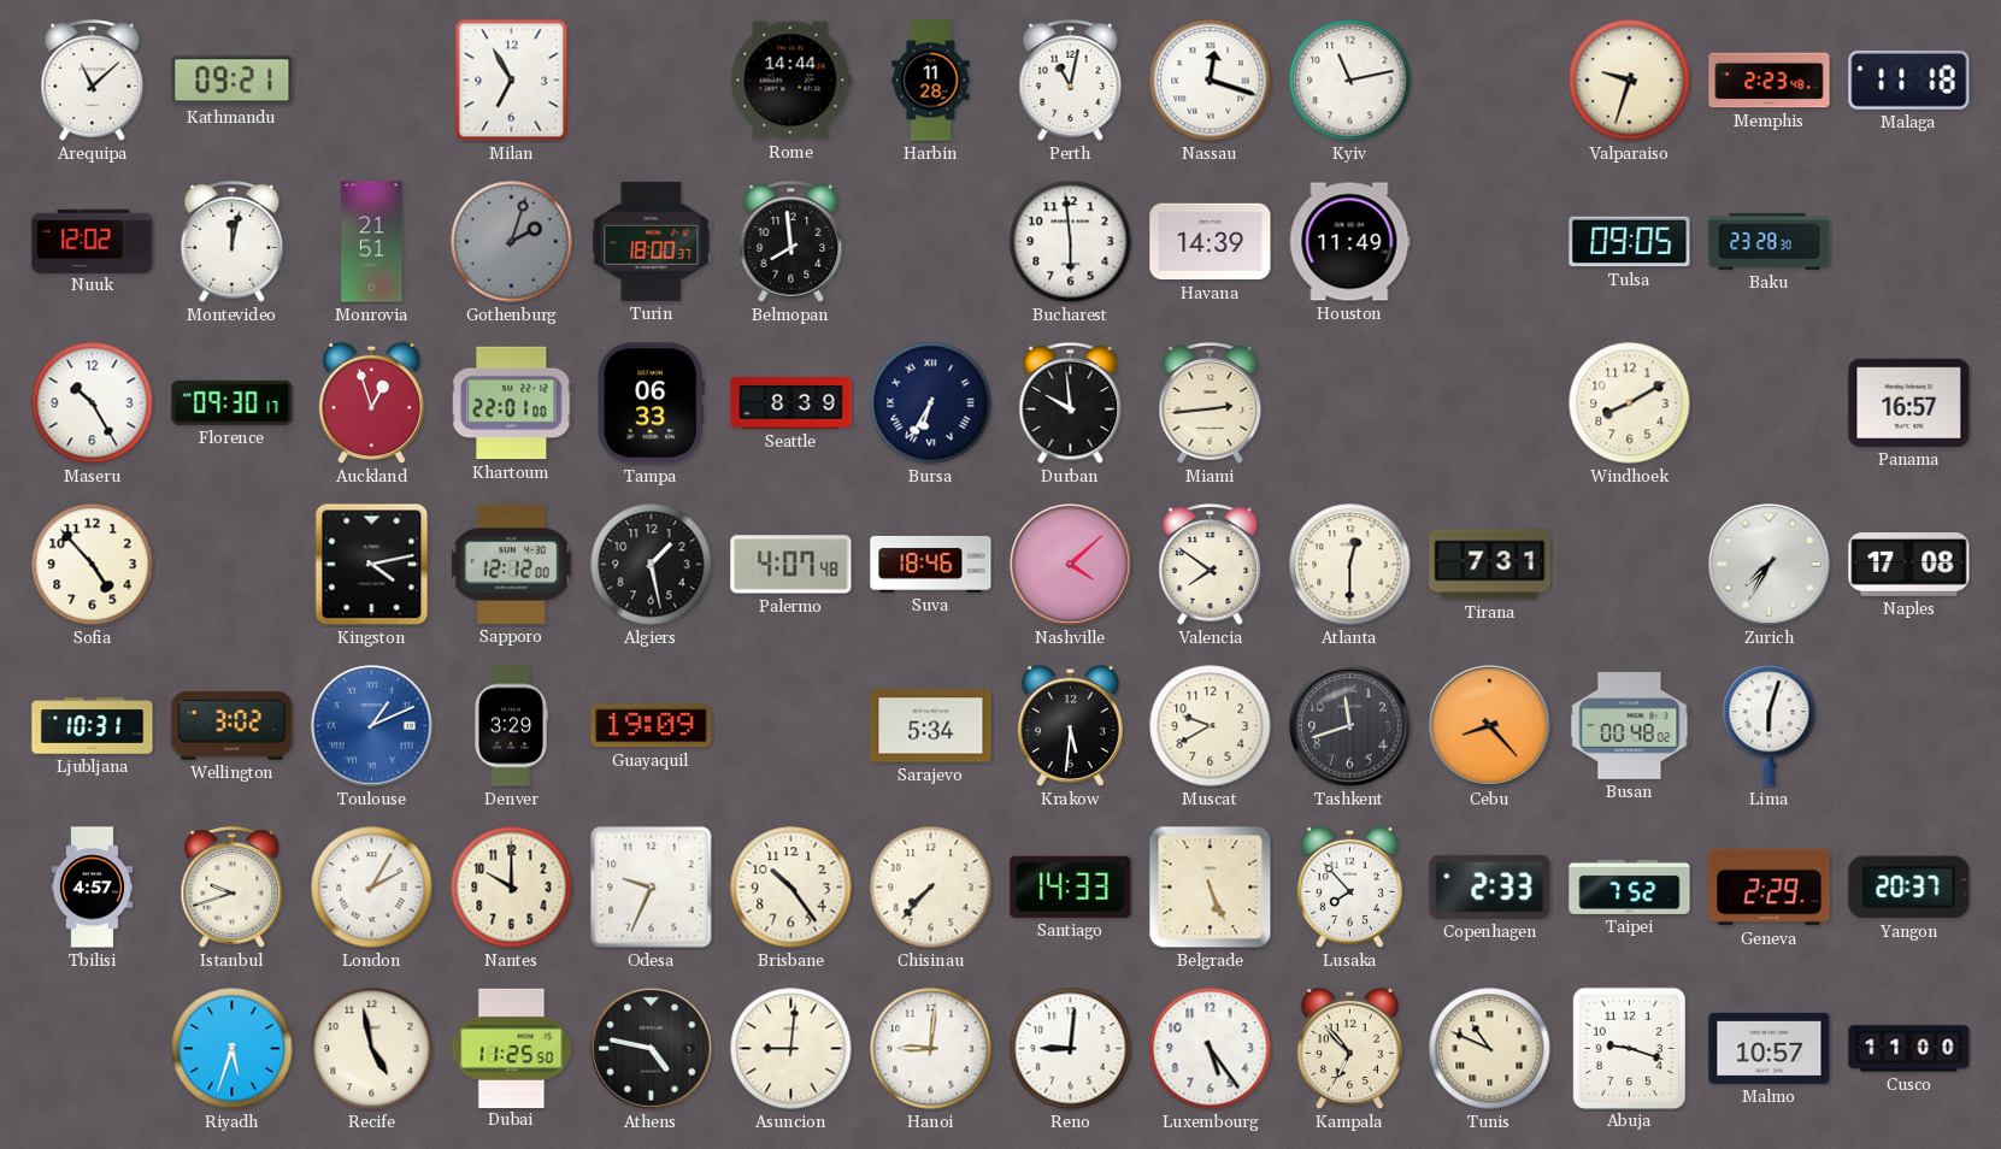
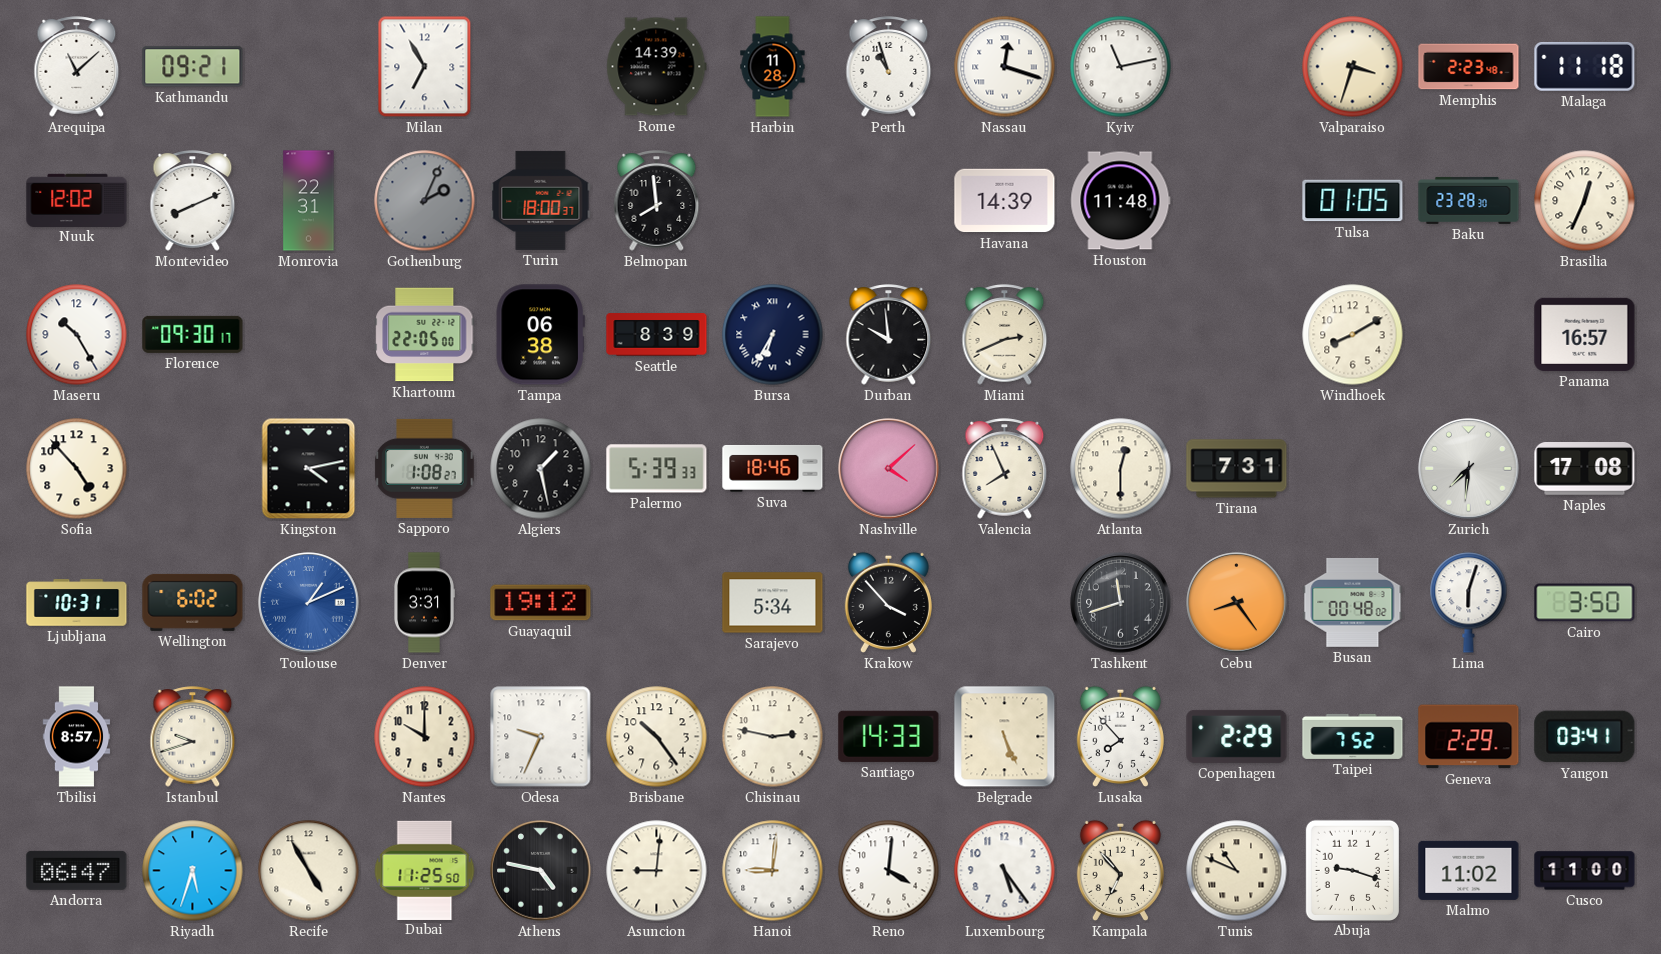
Rome: 14:44 -> 14:39 (657, 67)
Perth: 11:02 -> 10:57 (889, 67)
Valparaiso: 9:33 -> 3:33 (1353, 67)
Montevideo: 12:02 -> 8:11 (193, 201)
Monrovia: 21:51 -> 22:31 (309, 201)
Gothenburg: 2:03 -> 2:04 (425, 201)
Bucharest: 5:59 -> none (1071, 242)
Houston: 11:49 -> 11:48 (1121, 201)
Tulsa: 09:05 -> 01:05 (1353, 201)
Brasilia: none -> 12:34 (1585, 201)
Auckland: 12:57 -> none (371, 402)
Khartoum: 22:01 -> 22:05 (425, 335)
Tampa: 06:33 -> 06:38 (540, 335)
Miami: 2:44 -> 2:41 (1005, 335)
Sapporo: 12:12 -> 1:08 (425, 468)
Palermo: 4:07 -> 5:39 (657, 469)
Valencia: 7:51 -> 7:56 (1005, 469)
Zurich: 7:35 -> 7:31 (1469, 469)
Wellington: 3:02 -> 6:02 (193, 602)
Denver: 3:29 -> 3:31 (425, 603)
Guayaquil: 19:09 -> 19:12 (541, 603)
Krakow: 5:31 -> 3:53 (888, 602)
Muscat: 9:40 -> none (1211, 726)
Cebu: 8:23 -> 8:24 (1237, 603)
Cairo: none -> 3:50 (1585, 603)
Tbilisi: 4:57 -> 8:57 (77, 737)
London: 2:05 -> none (372, 888)
Chisinau: 7:37 -> 2:47 (773, 737)
Copenhagen: 2:33 -> 2:29 (1237, 736)
Yangon: 20:37 -> 03:41 (1585, 737)
Andorra: none -> 06:47 (77, 870)
Recife: 4:58 -> 4:55 (309, 871)
Reno: 9:01 -> 4:01 (889, 871)
Malmo: 10:57 -> 11:02 (1469, 870)
